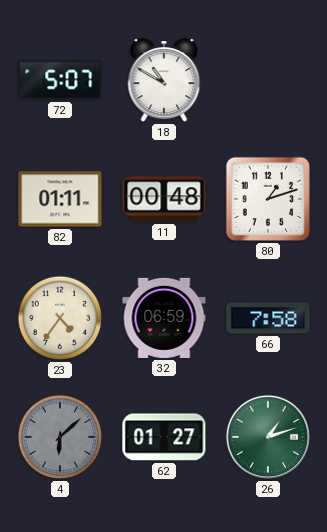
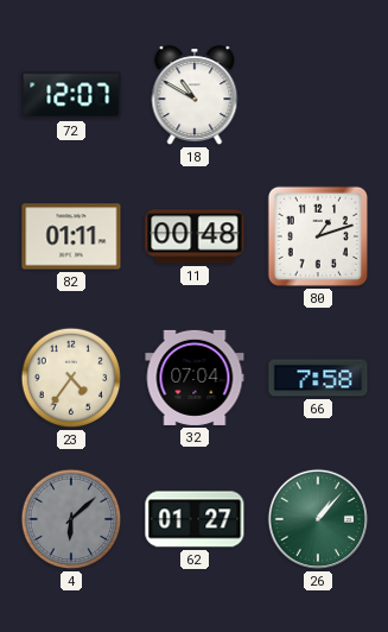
72: 5:07 -> 12:07 (71, 95)
32: 06:59 -> 07:04 (195, 378)
26: 1:12 -> 1:07 (318, 519)
